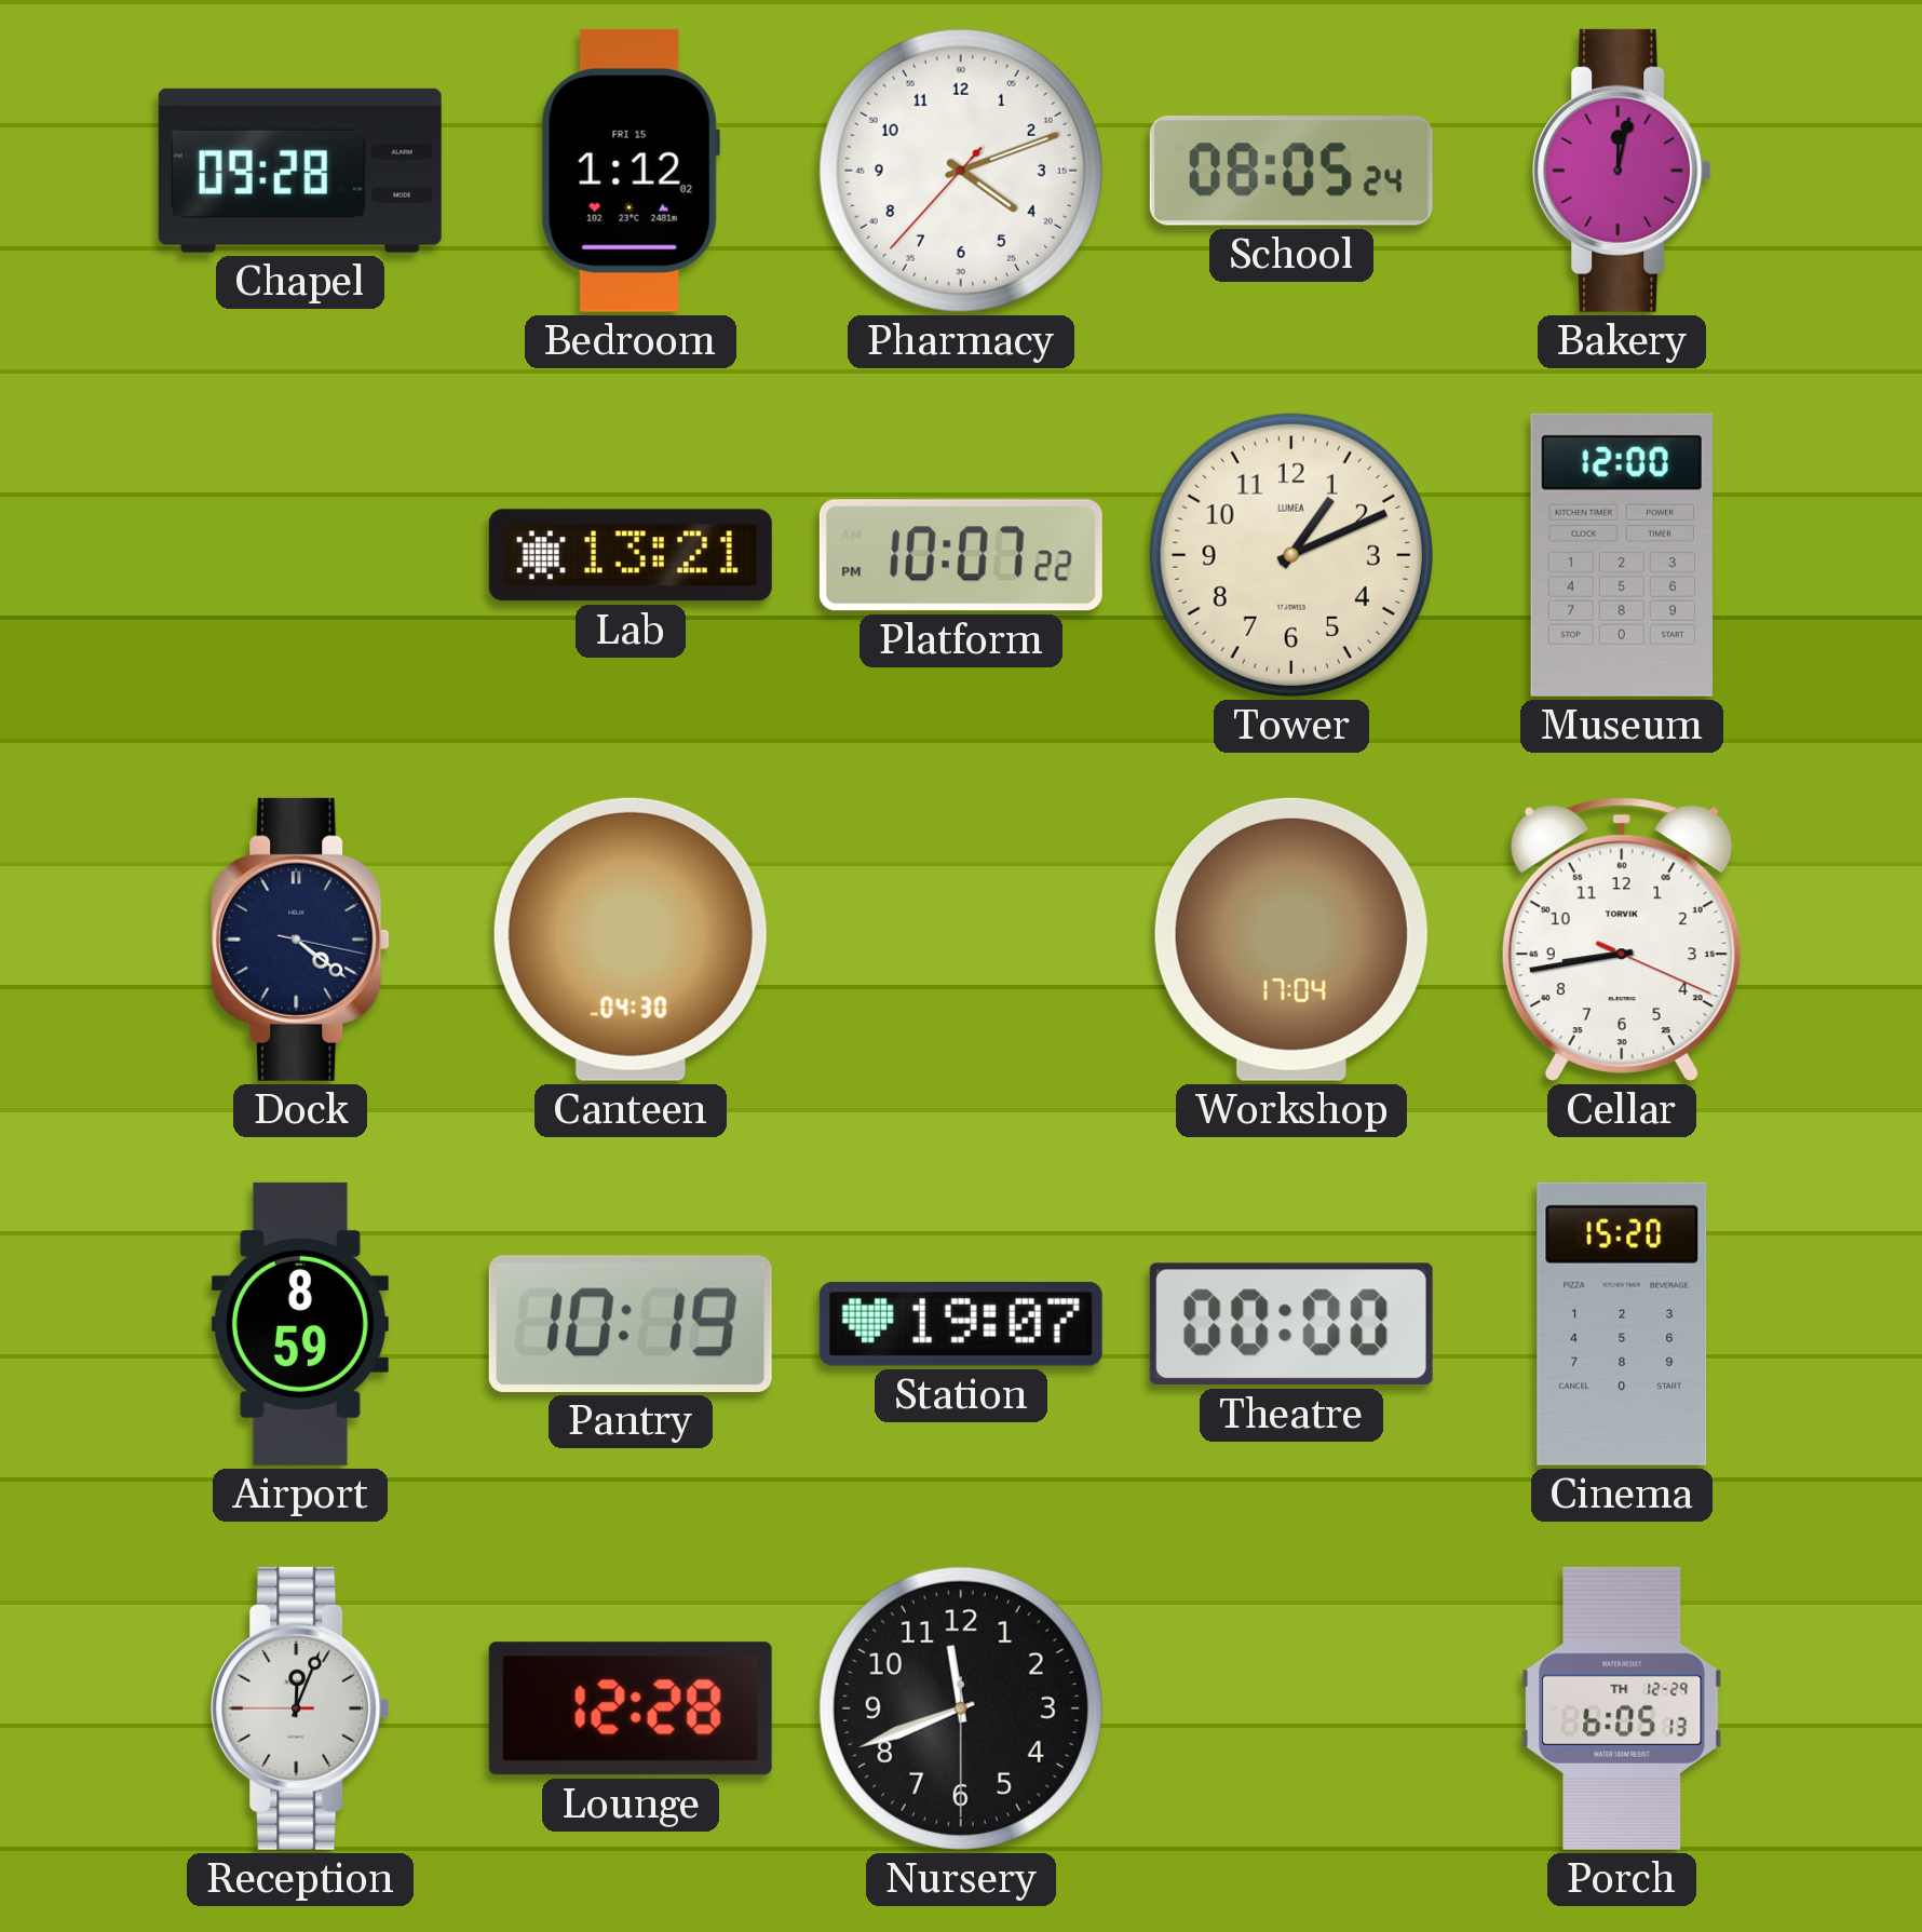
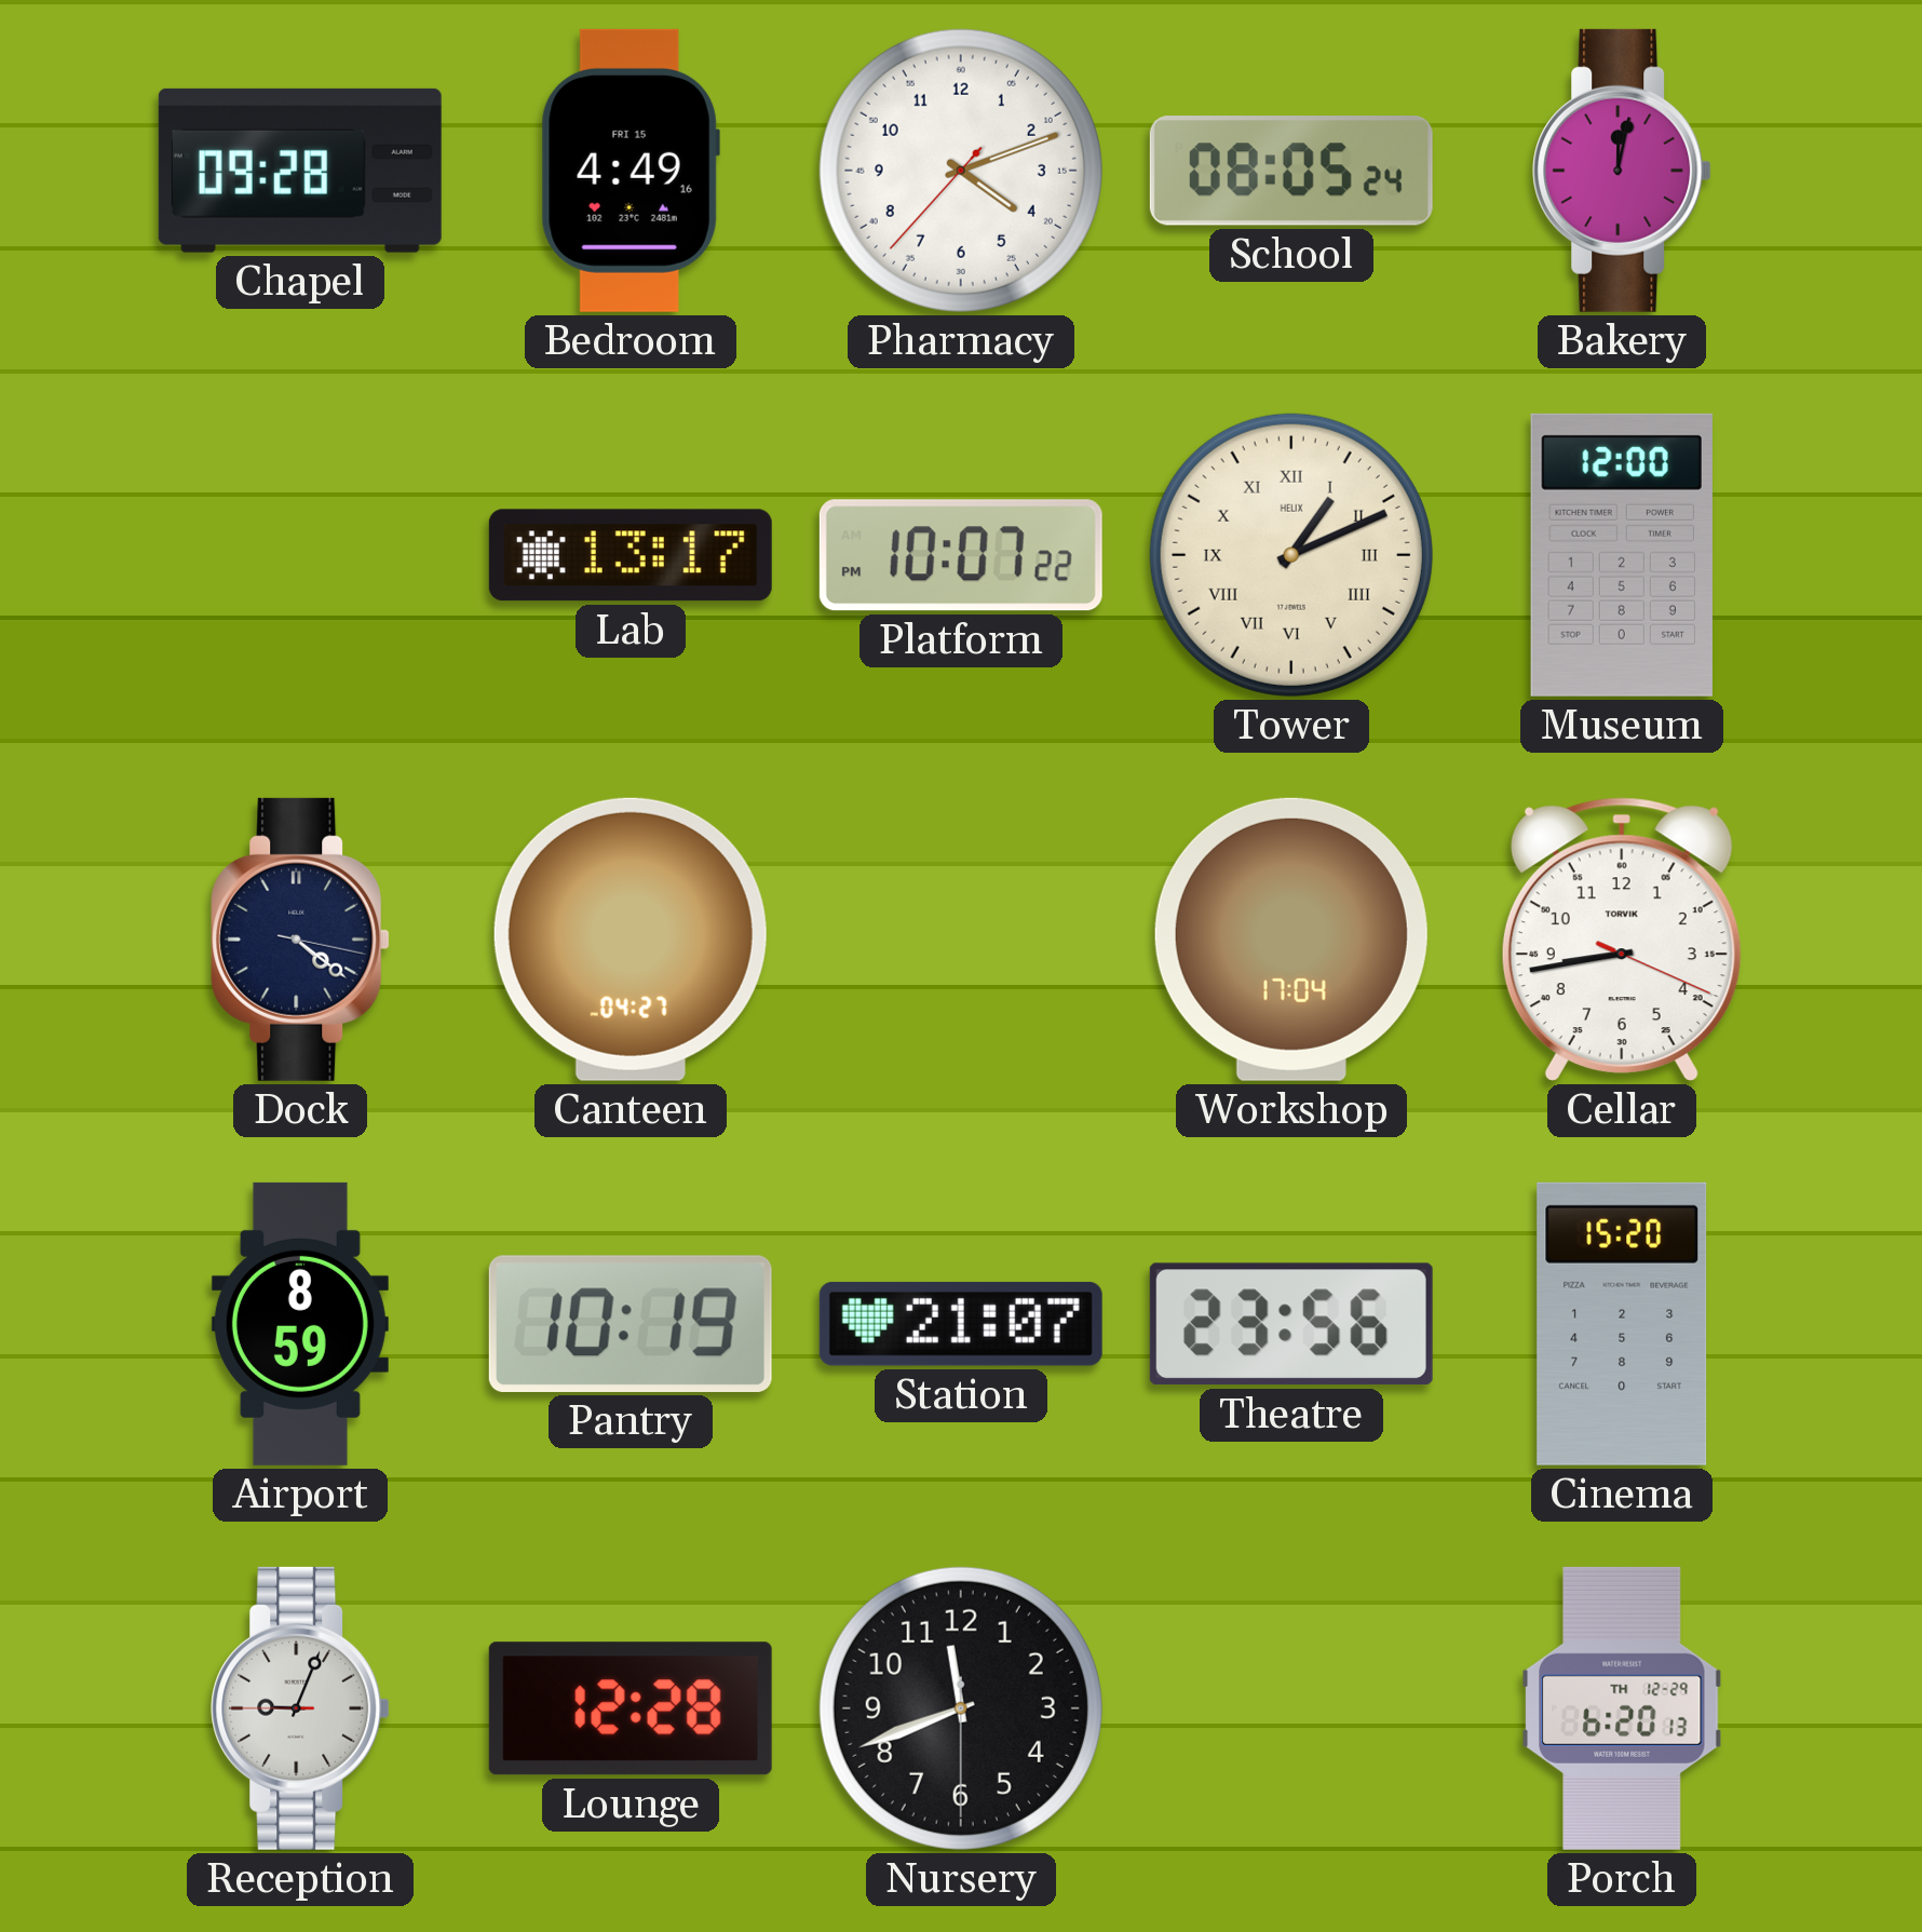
Bedroom: 1:12 -> 4:49 (631, 171)
Lab: 13:21 -> 13:17 (631, 555)
Tower numerals: Arabic -> Roman (1291, 555)
Tower brand: LUMEA -> HELIX (1291, 555)
Canteen: 04:30 -> 04:27 (631, 940)
Station: 19:07 -> 21:07 (961, 1324)
Theatre: 00:00 -> 23:56 (1291, 1324)
Reception: 12:03 -> 9:03 (300, 1708)
Porch: 6:05 -> 6:20 (1622, 1708)
